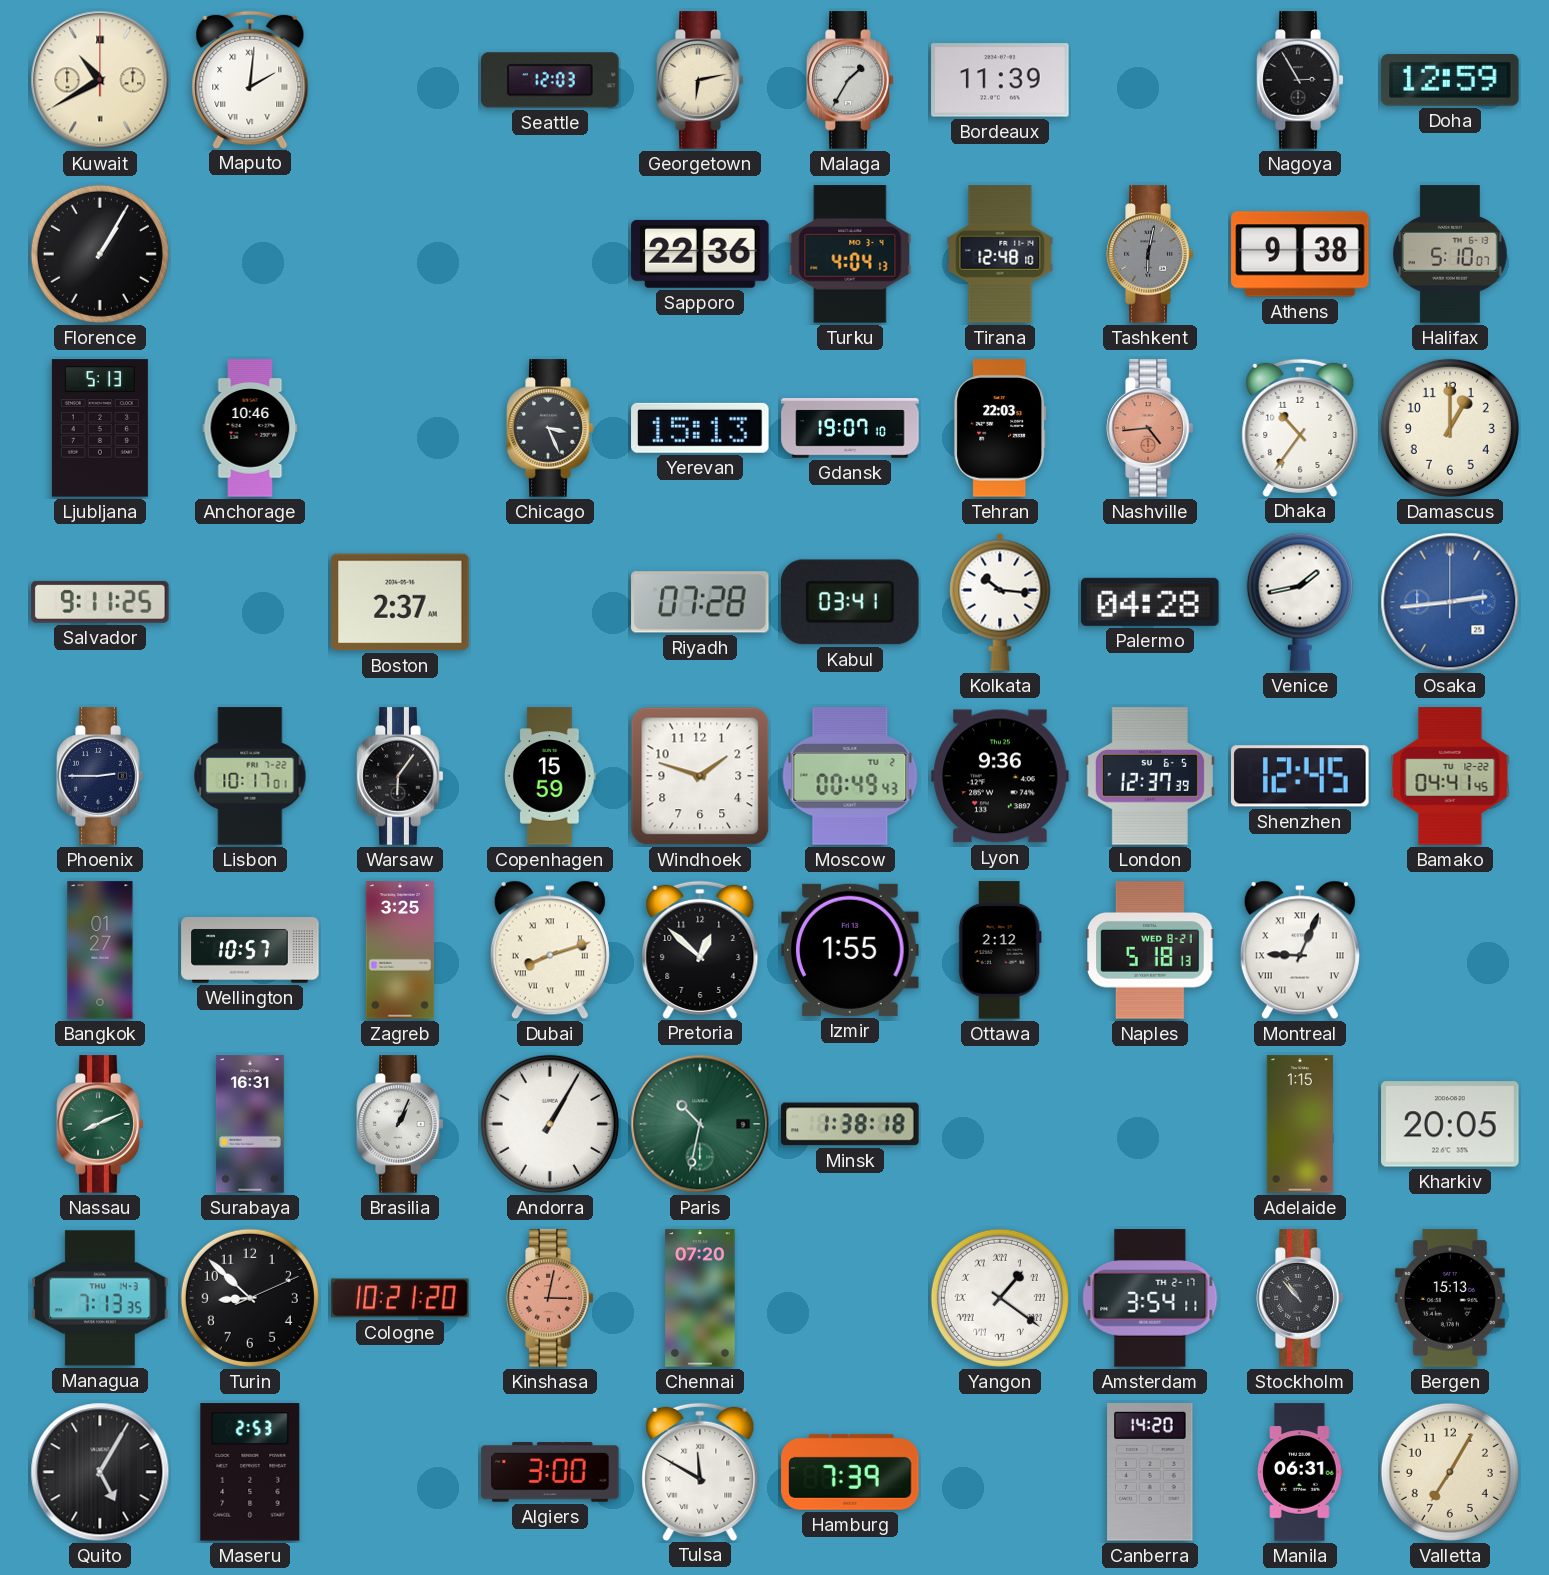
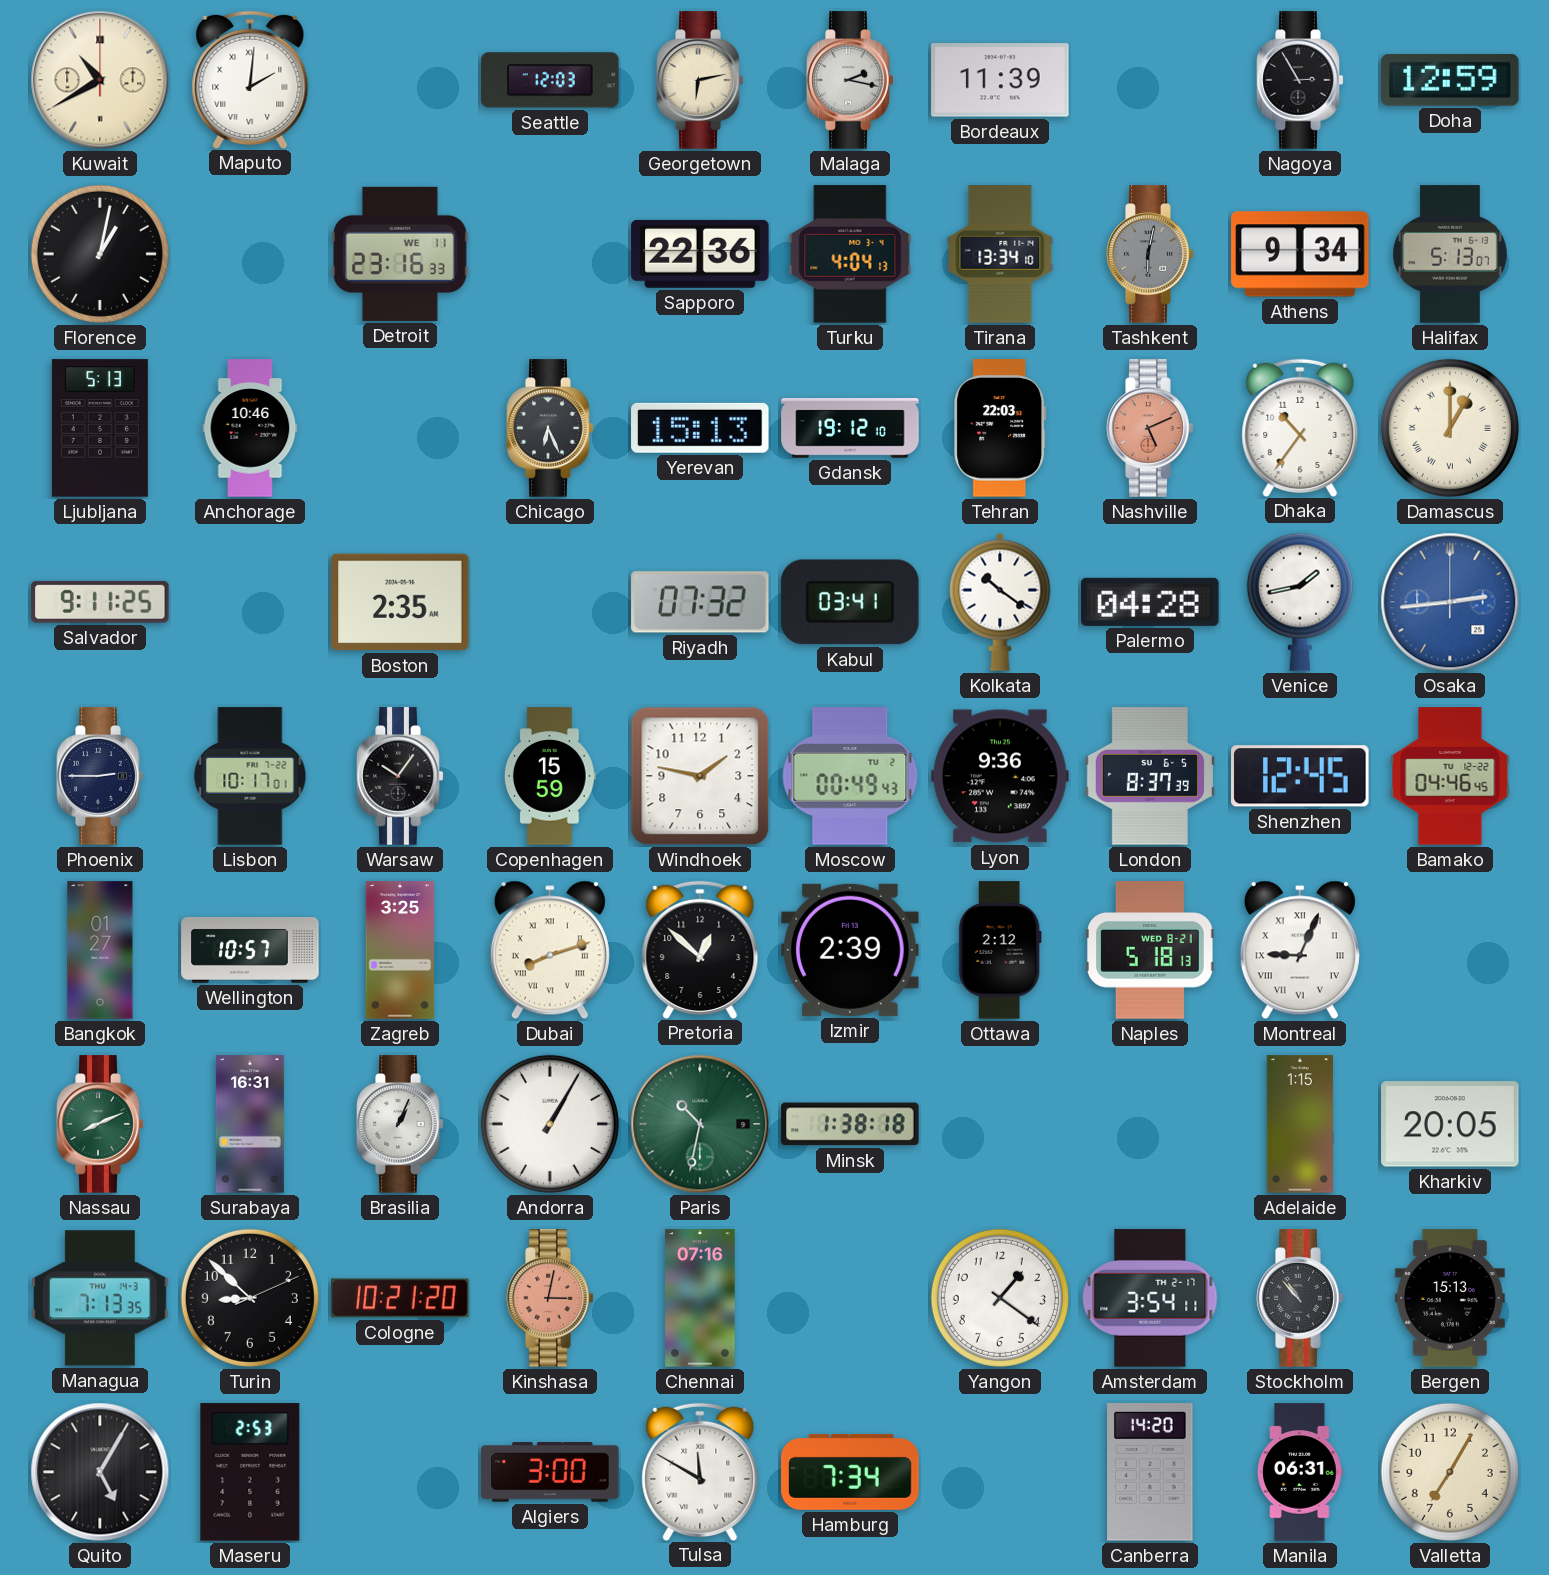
Malaga: 1:35 -> 2:17 (850, 80)
Florence: 1:05 -> 1:02 (100, 254)
Detroit: none -> 23:16 (400, 254)
Tirana: 12:48 -> 13:34 (1000, 254)
Athens: 9:38 -> 9:34 (1300, 254)
Halifax: 5:10 -> 5:13 (1450, 254)
Chicago: 3:26 -> 6:26 (550, 428)
Gdansk: 19:07 -> 19:12 (850, 428)
Nashville: 4:44 -> 5:11 (1150, 428)
Damascus numerals: Arabic -> Roman (1450, 428)
Boston: 2:37 -> 2:35 (400, 602)
Riyadh: 07:28 -> 07:32 (700, 602)
Kolkata: 10:16 -> 10:21 (1000, 602)
Warsaw: 6:06 -> 10:06 (400, 776)
Windhoek: 1:48 -> 1:47 (700, 776)
London: 12:37 -> 8:37 (1150, 776)
Bamako: 04:41 -> 04:46 (1450, 776)
Izmir: 1:55 -> 2:39 (850, 950)
Chennai: 07:20 -> 07:16 (700, 1298)
Yangon numerals: Roman -> Arabic (1000, 1298)
Hamburg: 7:39 -> 7:34 (850, 1472)
